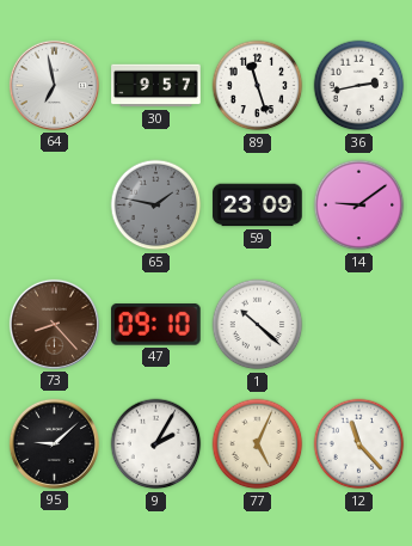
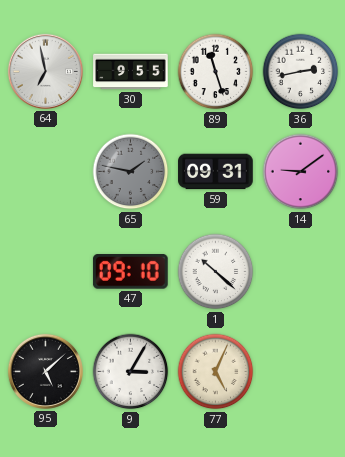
30: 9:57 -> 9:55 (131, 72)
59: 23:09 -> 09:31 (216, 172)
73: 8:23 -> none (54, 324)
95: 9:08 -> 5:08 (45, 371)
9: 2:05 -> 3:05 (131, 372)
12: 11:23 -> none (359, 444)
